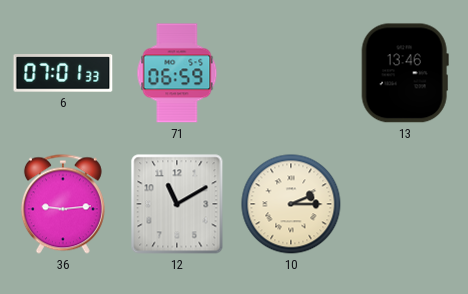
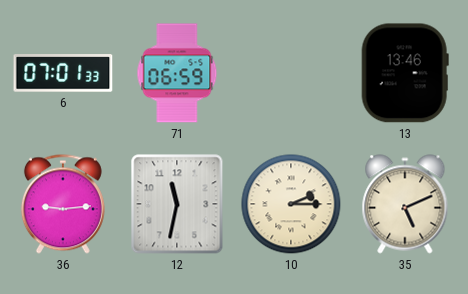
12: 11:10 -> 11:32 (177, 204)
35: none -> 5:11 (405, 204)
